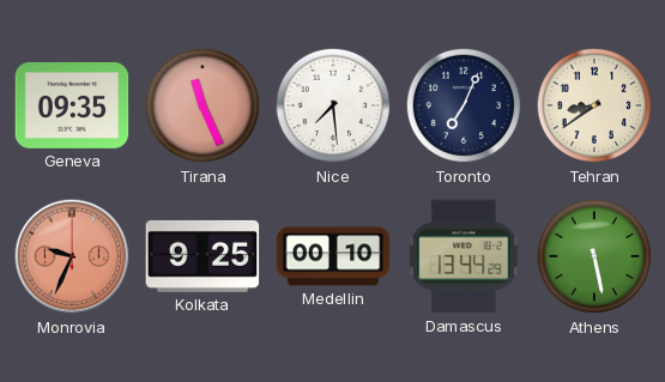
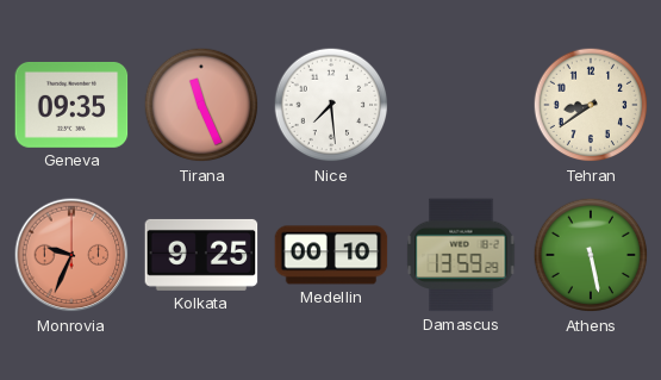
Toronto: 7:04 -> none (464, 105)
Damascus: 13:44 -> 13:59 (461, 255)
